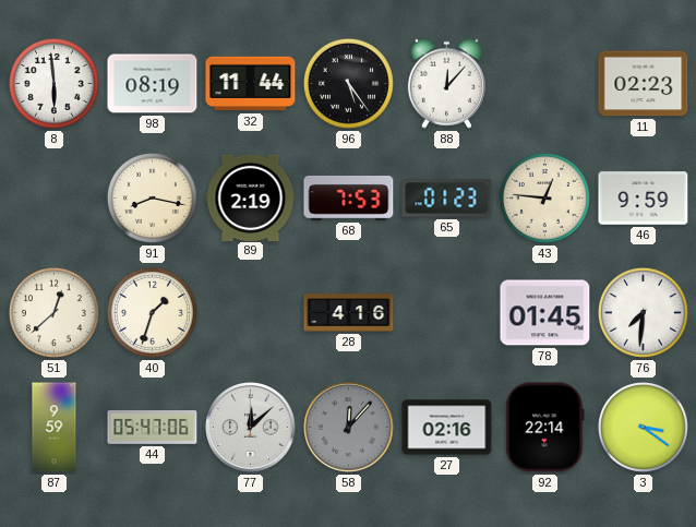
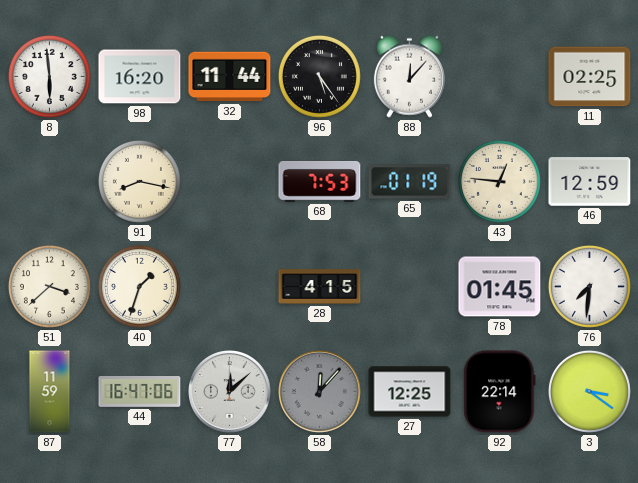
98: 08:19 -> 16:20 (140, 77)
11: 02:23 -> 02:25 (590, 77)
89: 2:19 -> none (251, 197)
65: 01:23 -> 01:19 (410, 182)
46: 9:59 -> 12:59 (590, 182)
51: 12:38 -> 3:38 (49, 286)
28: 4:16 -> 4:15 (320, 287)
87: 9:59 -> 11:59 (50, 392)
44: 05:47 -> 16:47 (140, 392)
27: 02:16 -> 12:25 (410, 392)
